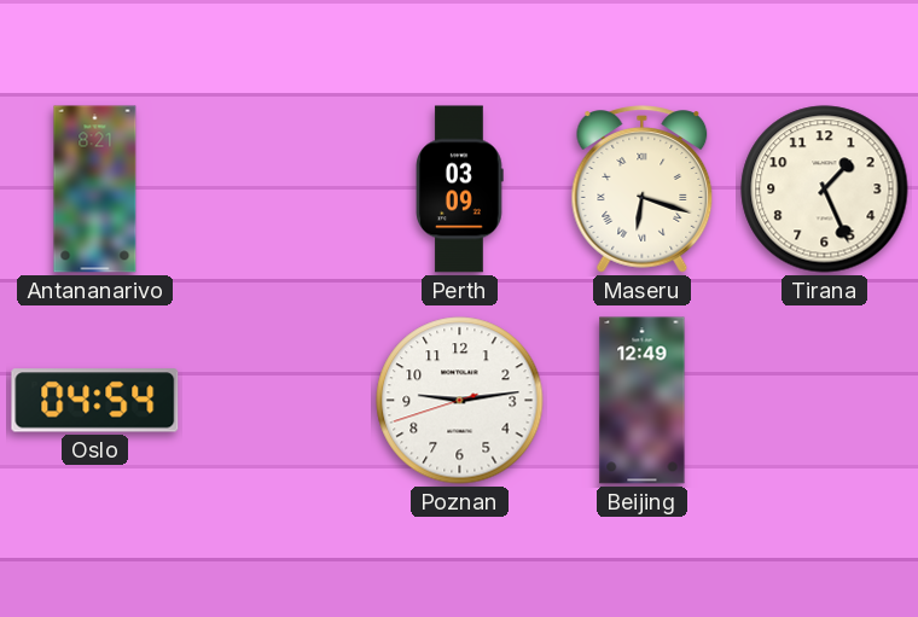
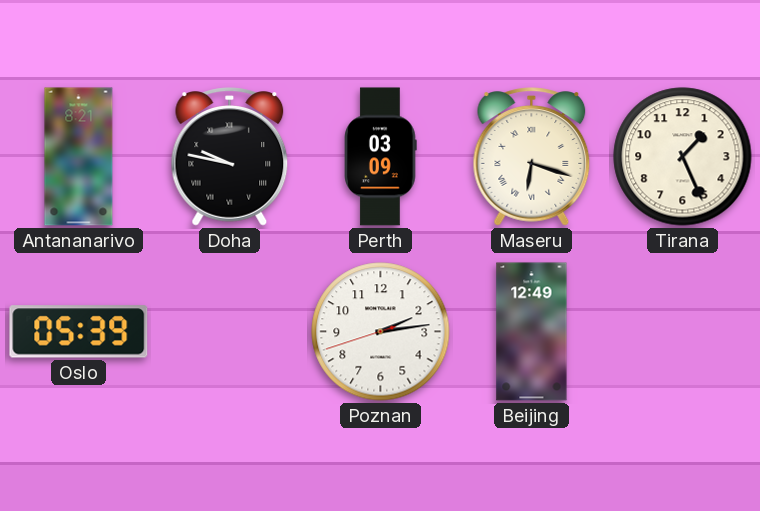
Doha: none -> 9:47 (230, 157)
Oslo: 04:54 -> 05:39 (79, 332)
Poznan: 9:13 -> 2:13 (381, 332)
